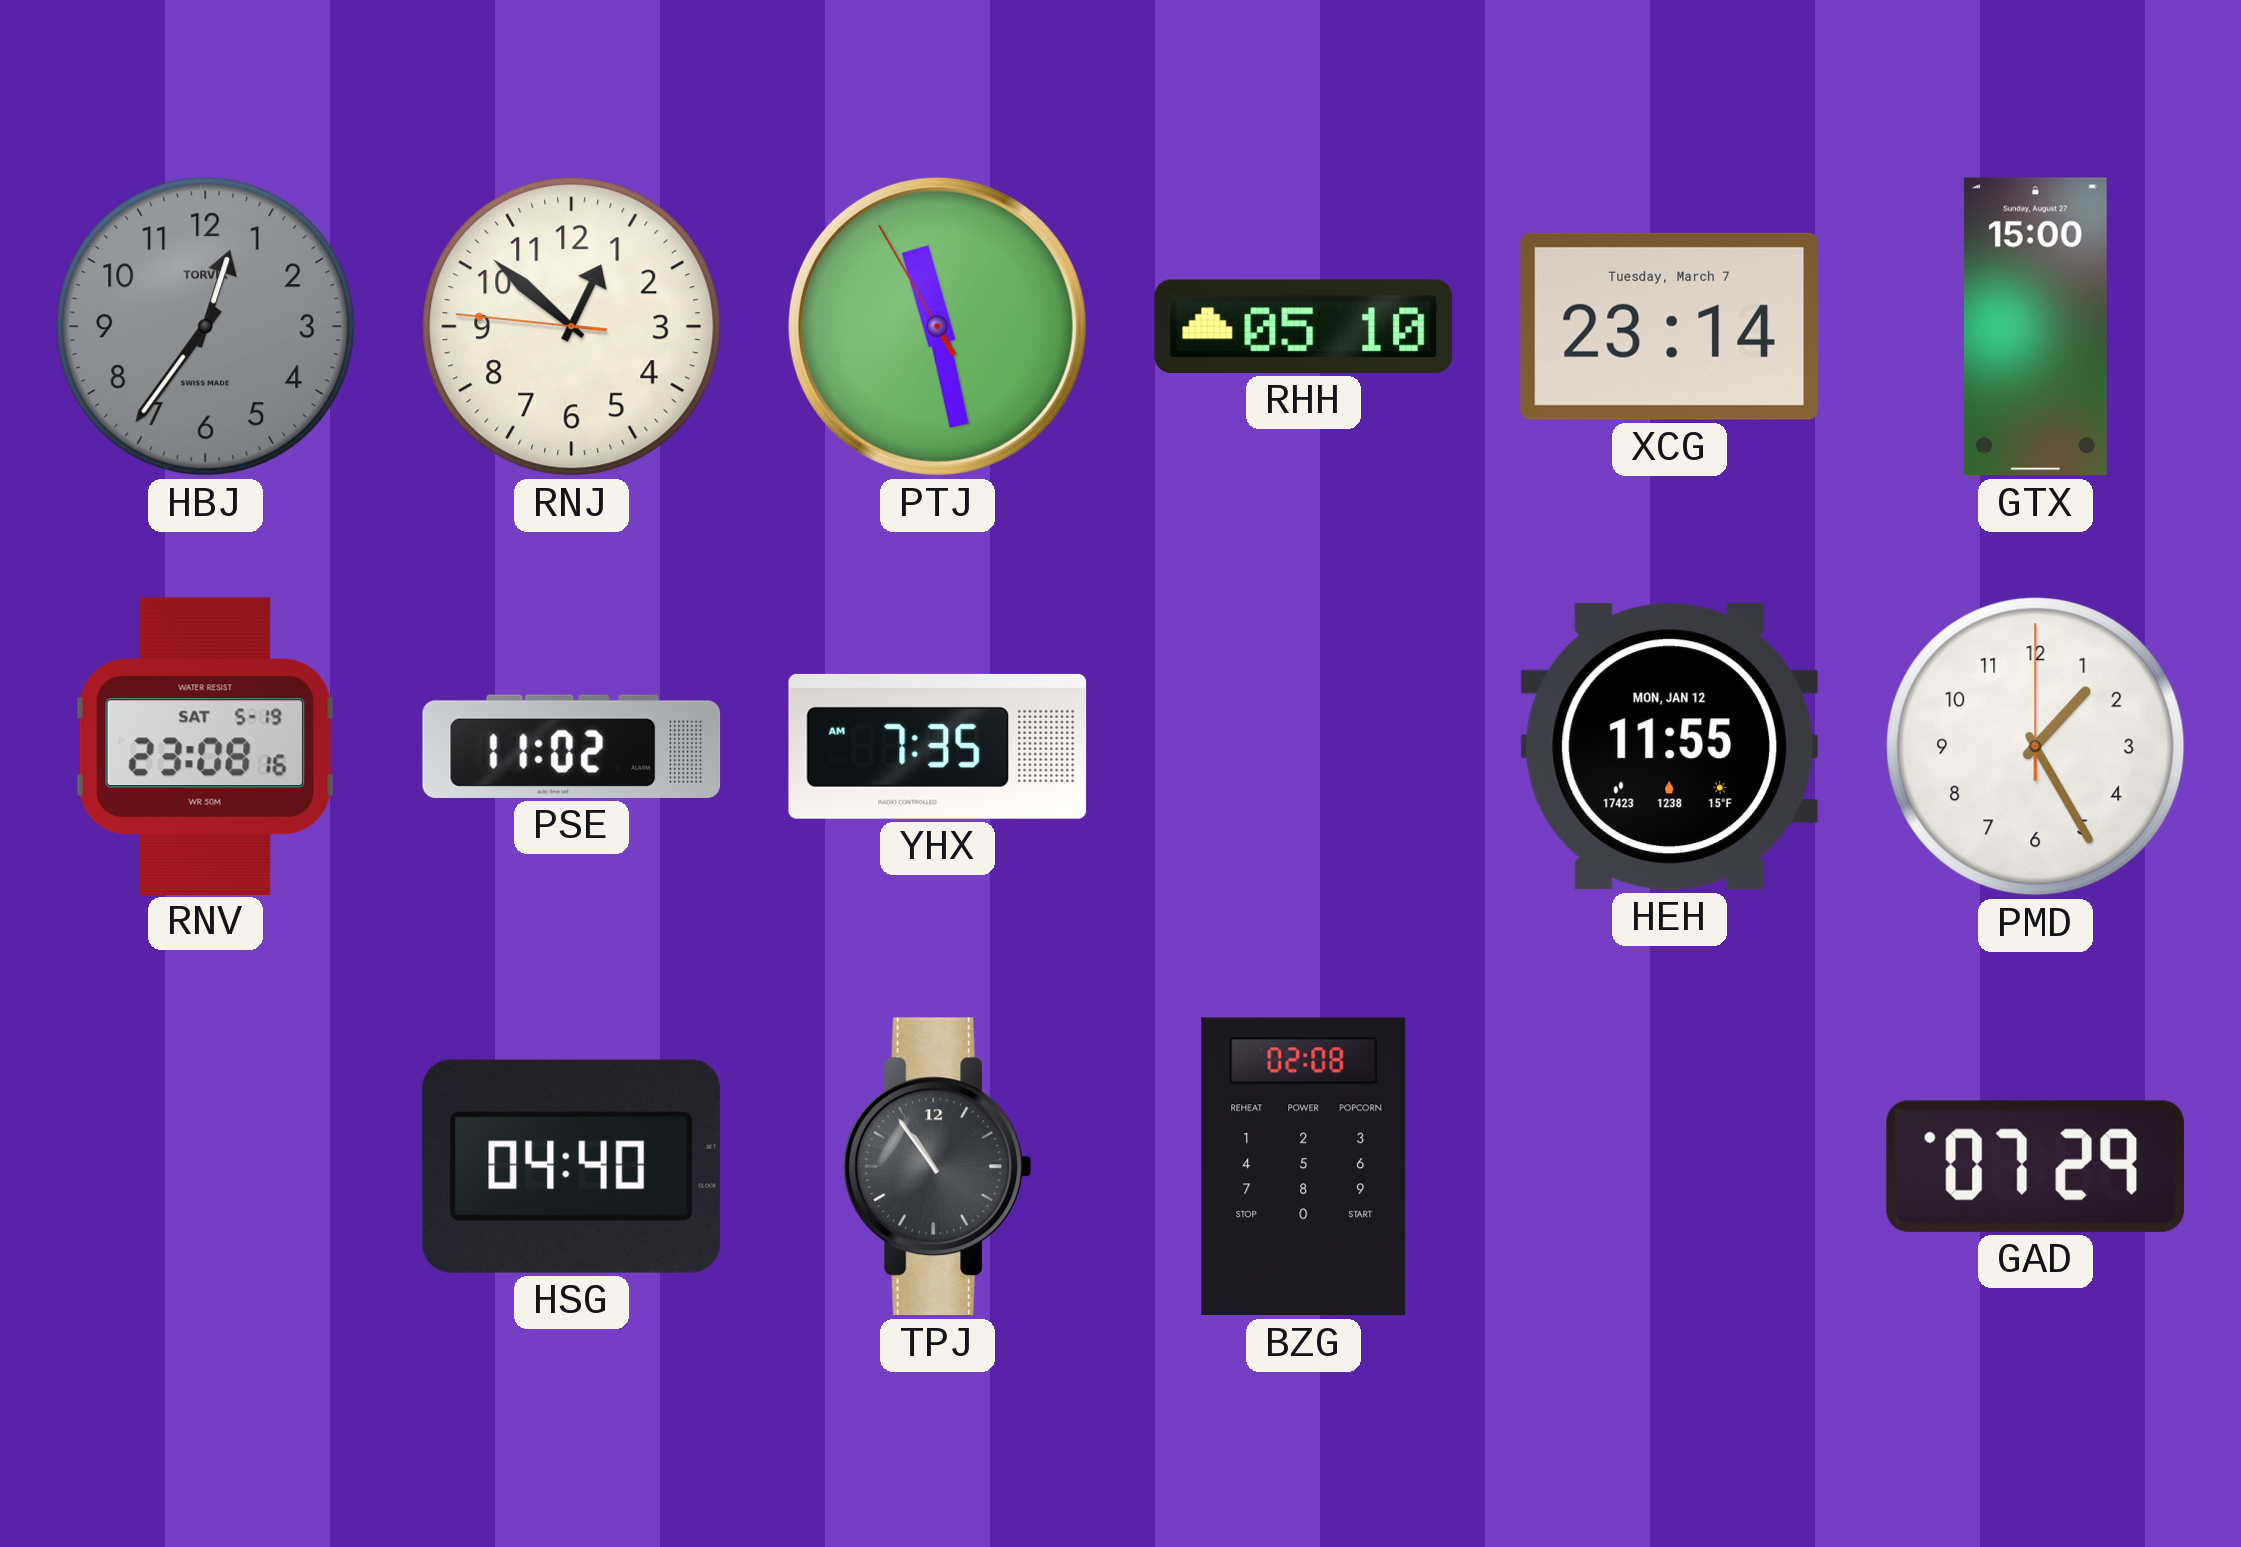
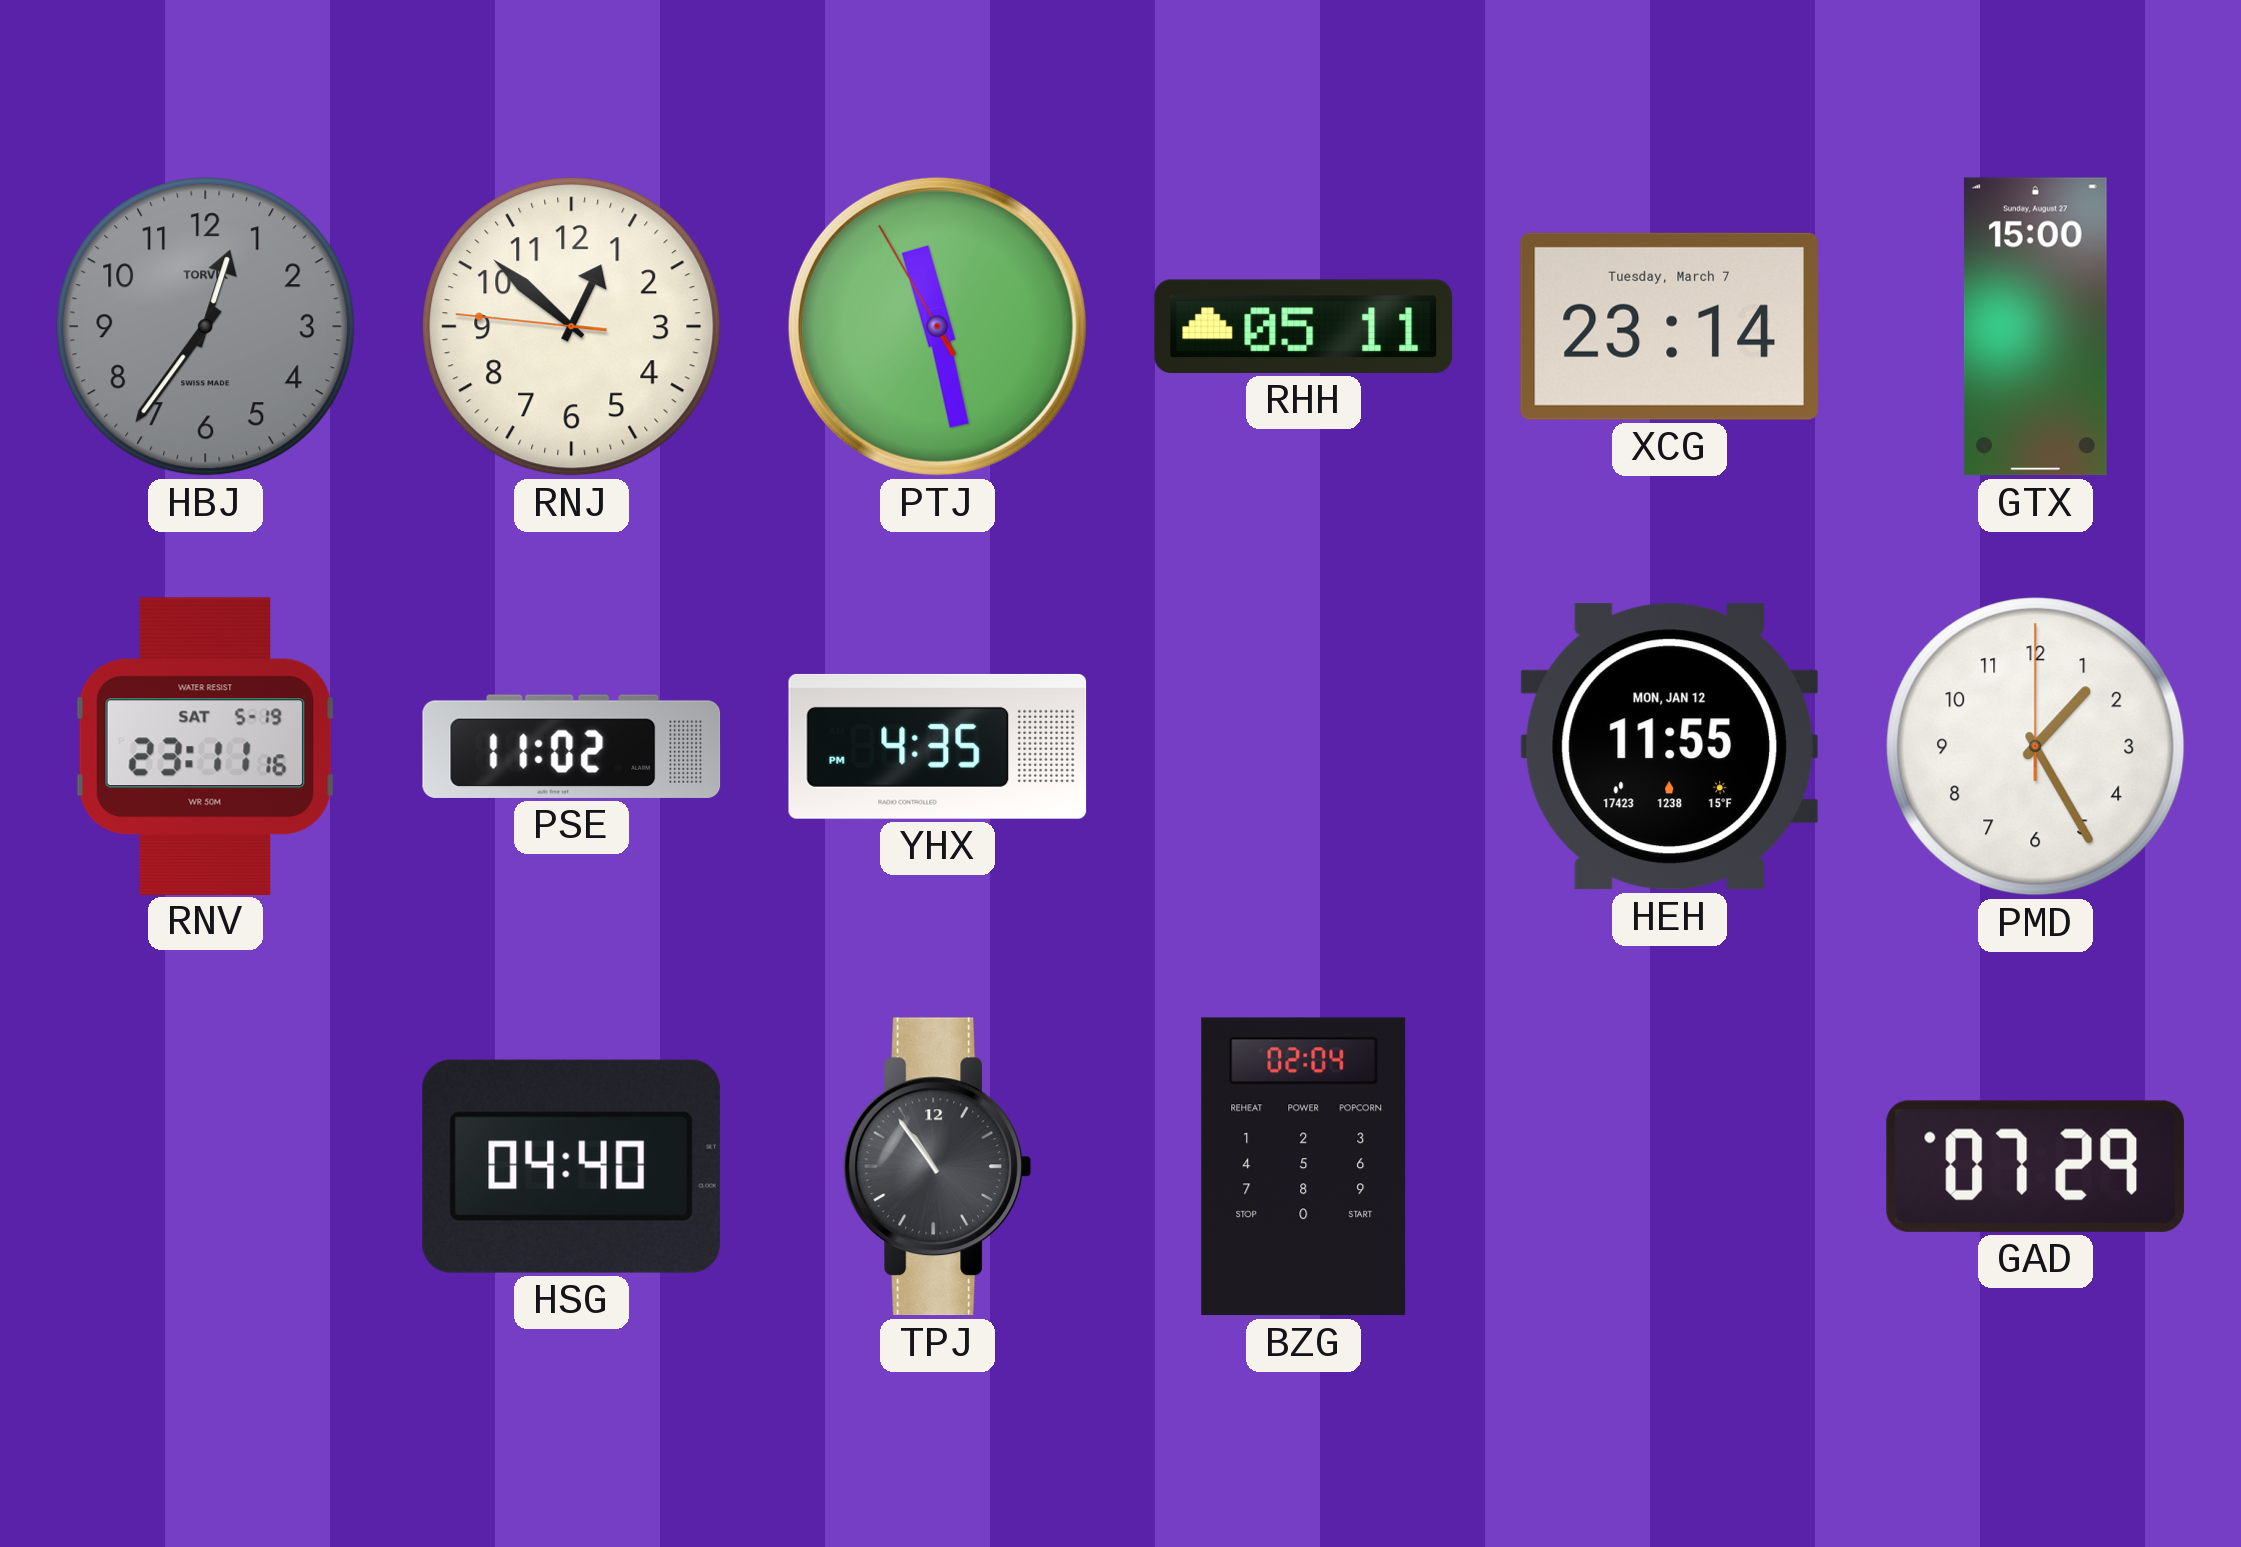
RHH: 05:10 -> 05:11 (1304, 326)
RNV: 23:08 -> 23:11 (206, 746)
YHX: 7:35 -> 4:35 (938, 746)
BZG: 02:08 -> 02:04 (1304, 1167)
